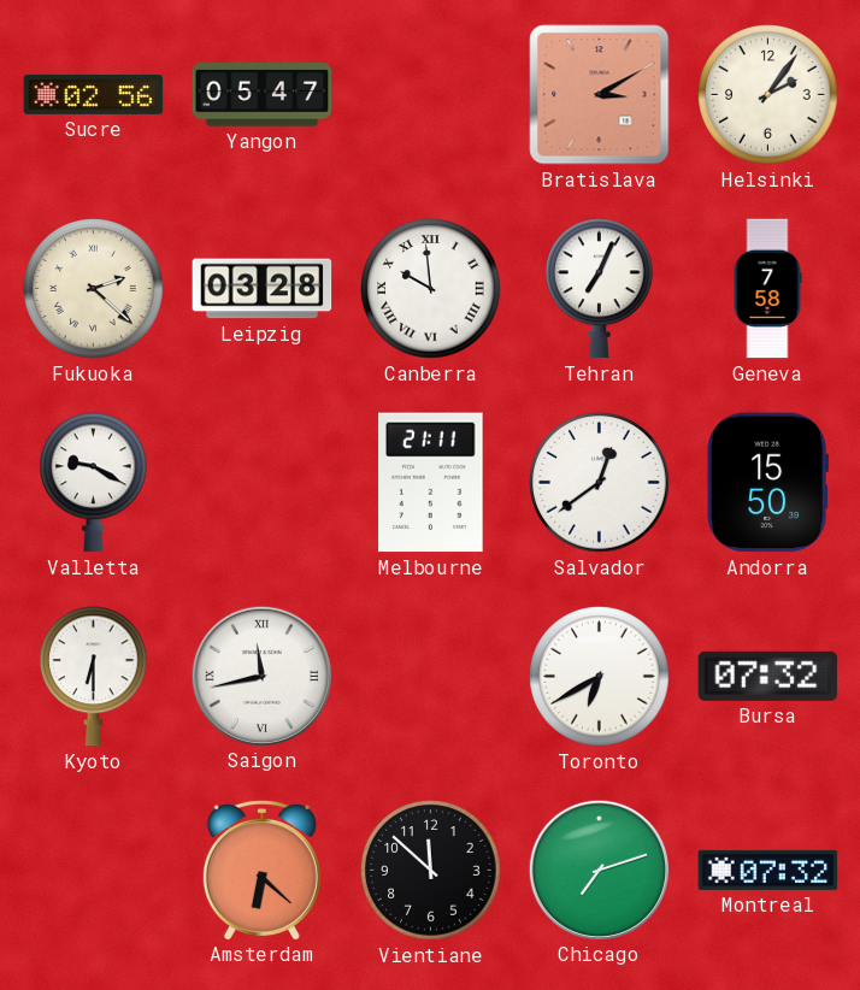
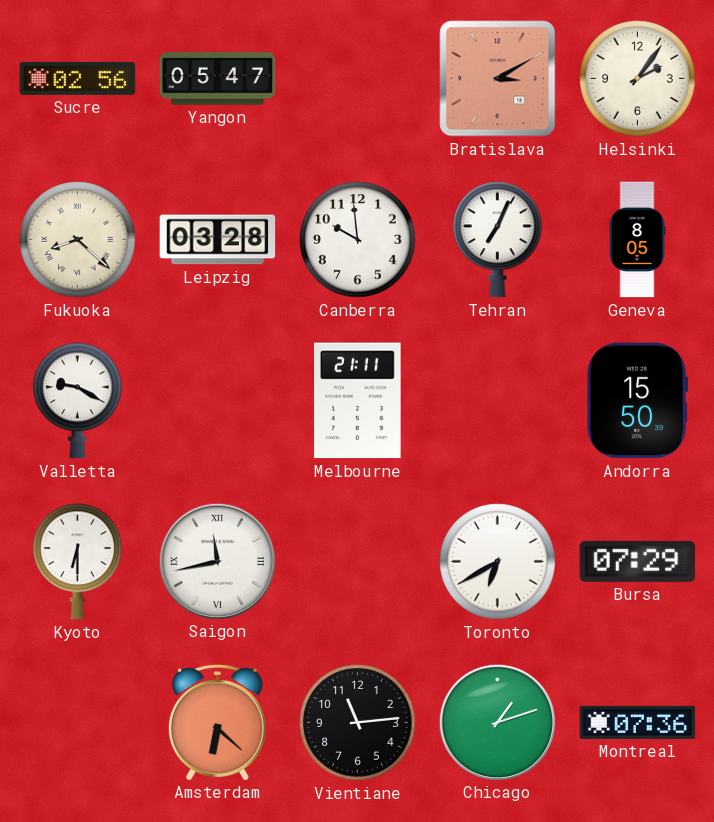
Fukuoka: 2:22 -> 8:22 (78, 240)
Canberra numerals: Roman -> Arabic (358, 240)
Geneva: 7:58 -> 8:05 (637, 240)
Salvador: 12:39 -> none (600, 483)
Bursa: 07:32 -> 07:29 (638, 561)
Vientiane: 11:52 -> 11:14 (358, 723)
Chicago: 7:12 -> 1:12 (497, 722)
Montreal: 07:32 -> 07:36 (638, 722)
